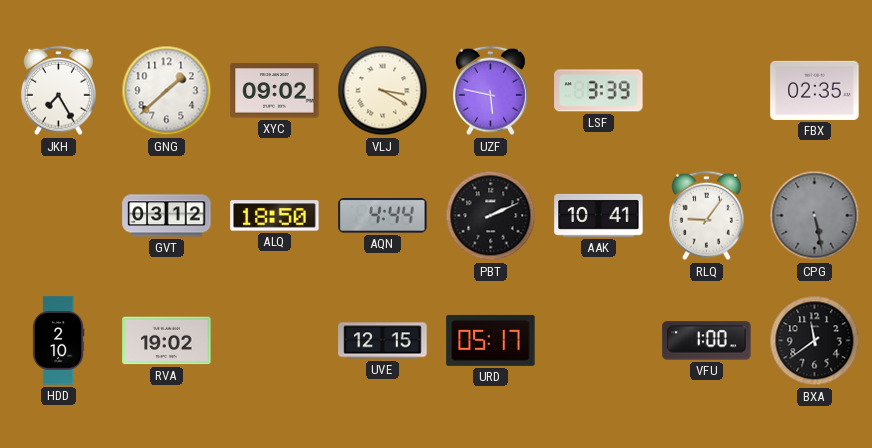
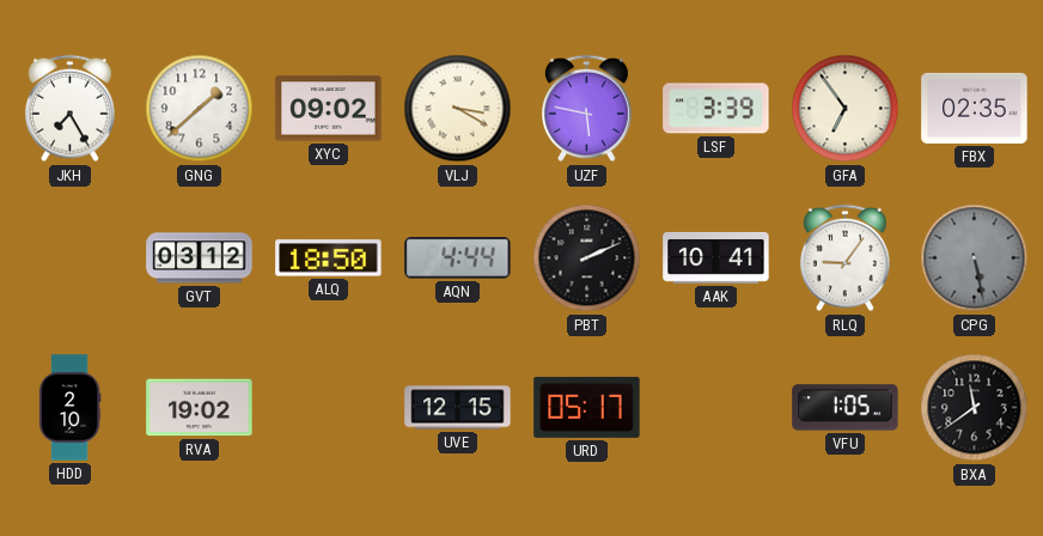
GFA: none -> 6:54 (846, 109)
VFU: 1:00 -> 1:05 (846, 408)
